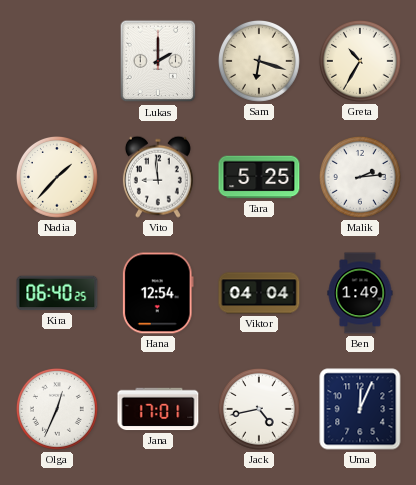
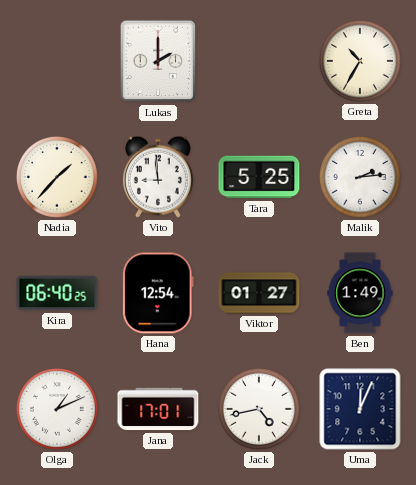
Sam: 6:18 -> none (259, 61)
Viktor: 04:04 -> 01:27 (259, 293)
Olga: 12:34 -> 1:11 (57, 409)
